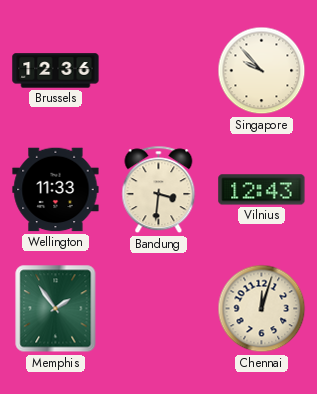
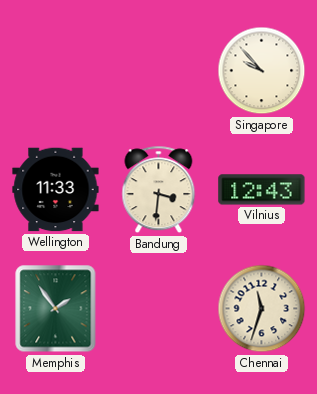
Brussels: 12:36 -> none (56, 71)
Chennai: 12:03 -> 11:33 (262, 309)
